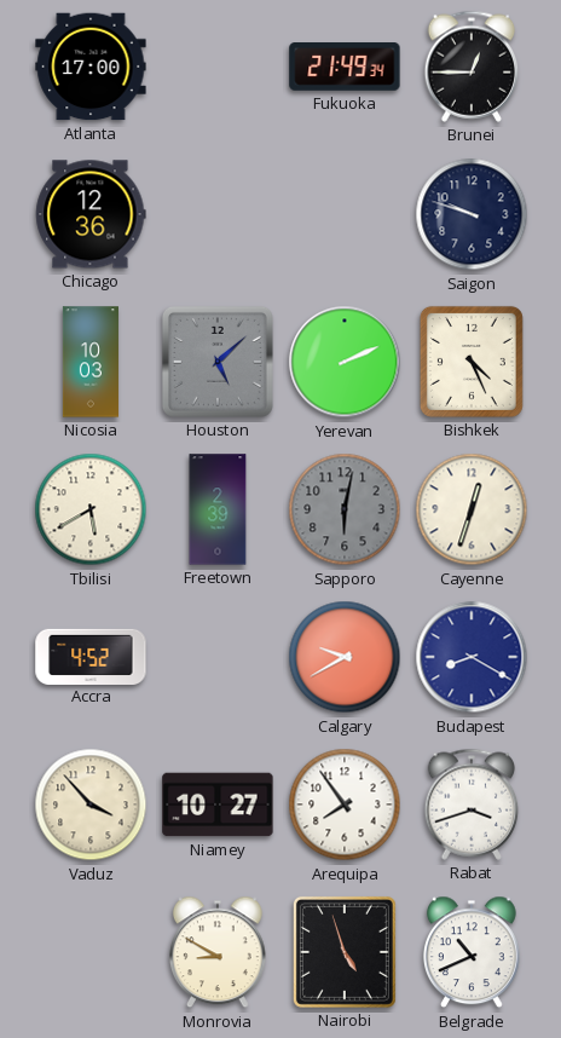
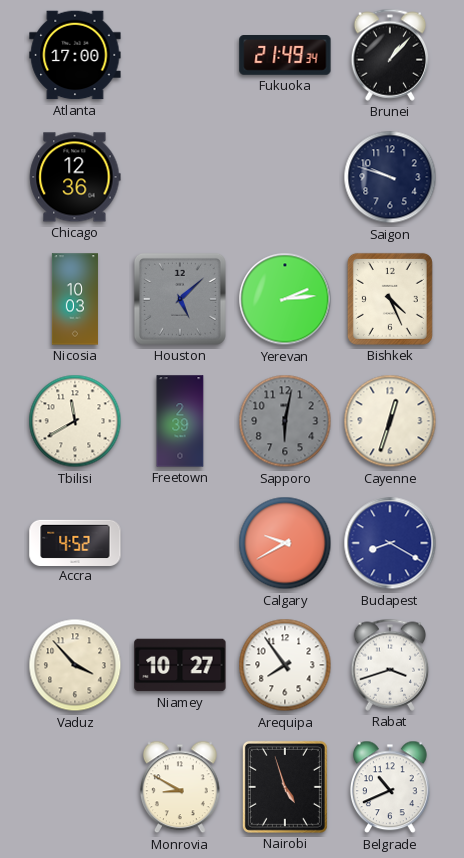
Brunei: 12:45 -> 1:07 (390, 55)
Yerevan: 2:11 -> 2:14 (285, 299)
Tbilisi: 5:40 -> 11:40 (75, 421)
